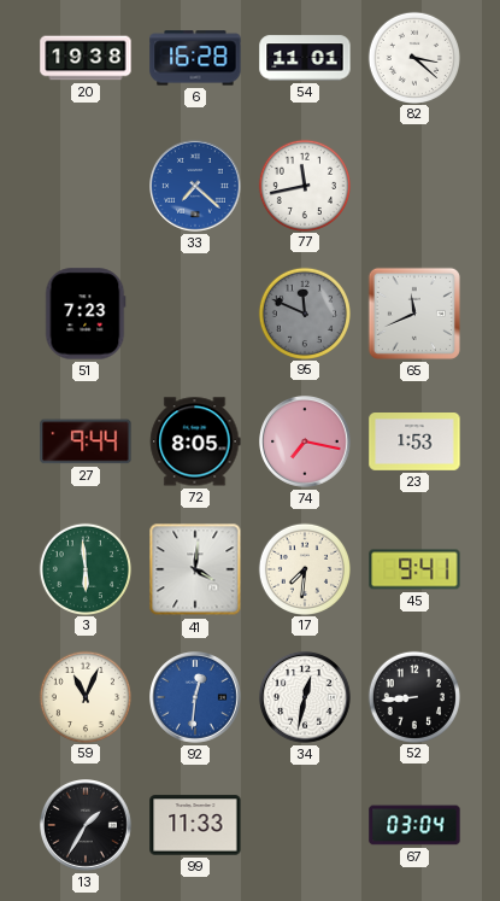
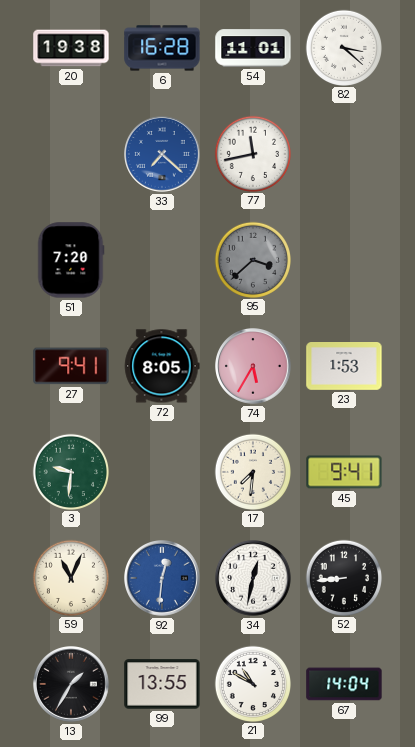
51: 7:23 -> 7:20 (71, 260)
95: 11:49 -> 3:38 (252, 259)
65: 11:41 -> none (414, 314)
27: 9:44 -> 9:41 (71, 366)
74: 7:17 -> 5:35 (254, 367)
3: 5:59 -> 9:31 (70, 471)
41: 4:01 -> none (195, 569)
99: 11:33 -> 13:55 (162, 684)
21: none -> 10:50 (252, 683)
67: 03:04 -> 14:04 (344, 684)
